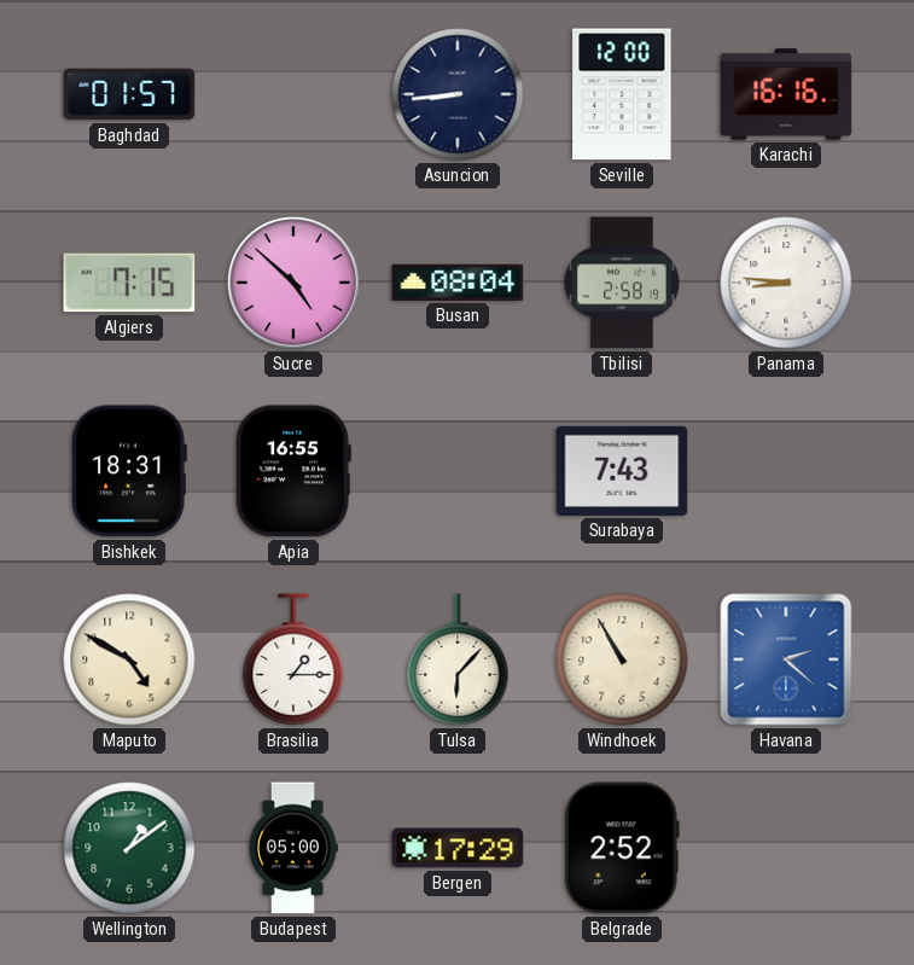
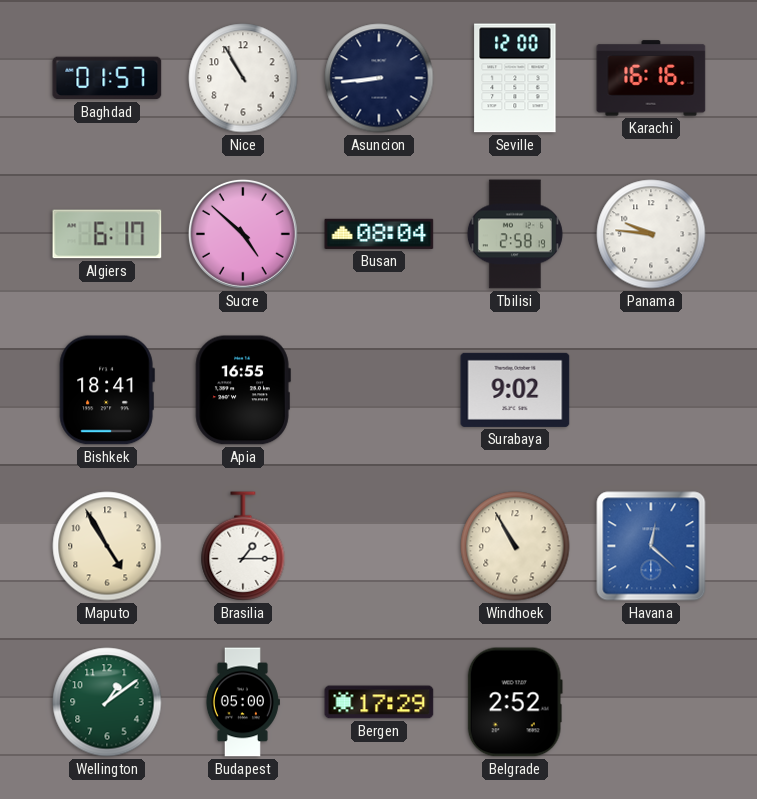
Nice: none -> 10:55 (243, 78)
Algiers: 7:15 -> 6:17 (107, 234)
Panama: 8:46 -> 9:46 (651, 234)
Bishkek: 18:31 -> 18:41 (107, 390)
Surabaya: 7:43 -> 9:02 (515, 390)
Maputo: 4:50 -> 4:55 (107, 546)
Tulsa: 6:07 -> none (458, 659)
Havana: 2:22 -> 12:22 (651, 546)
